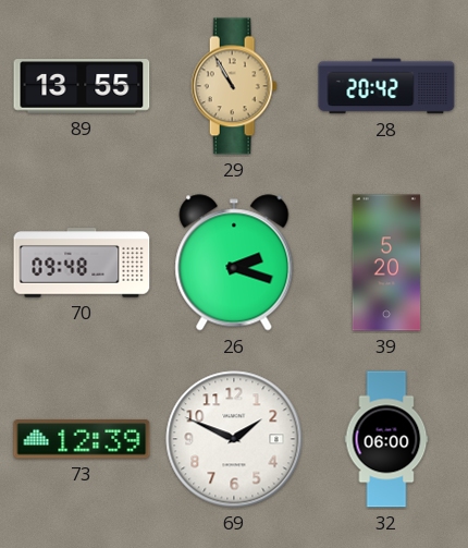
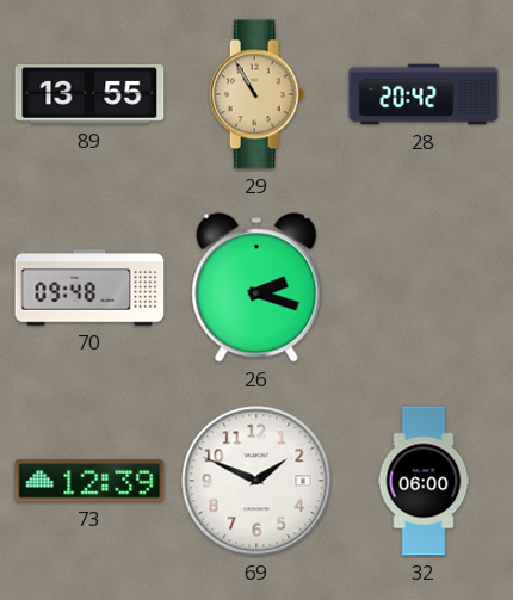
39: 5:20 -> none (386, 263)
